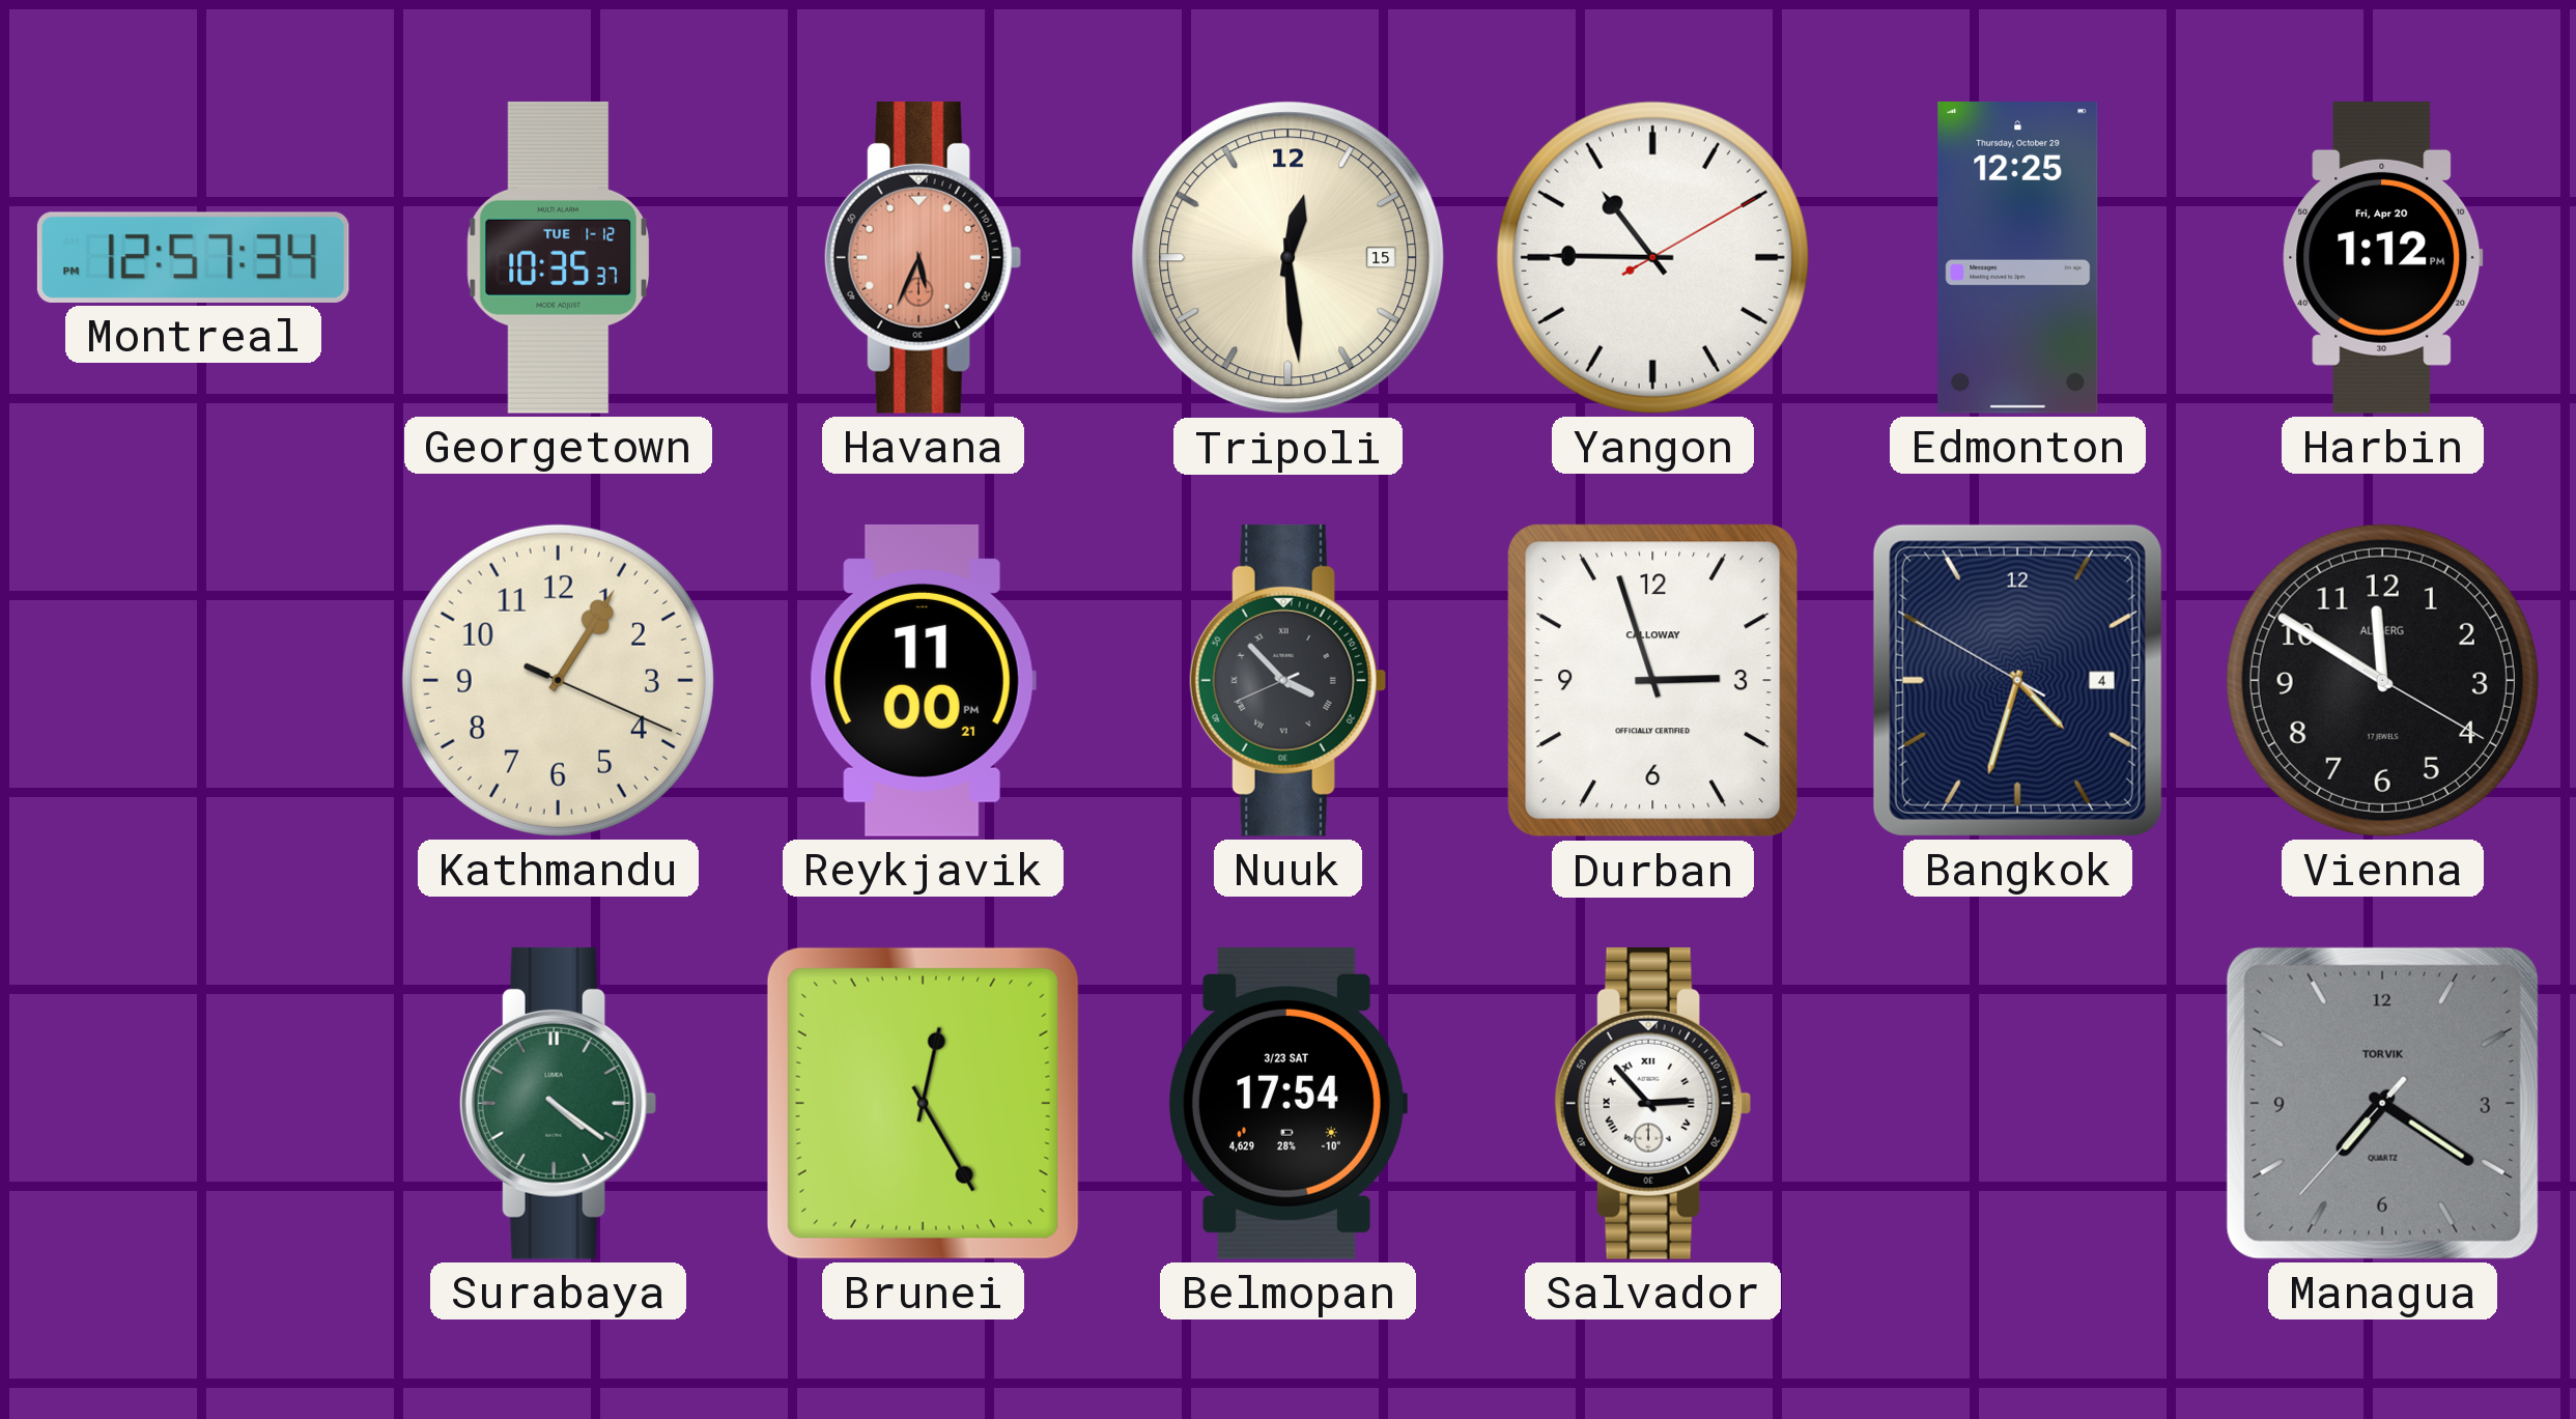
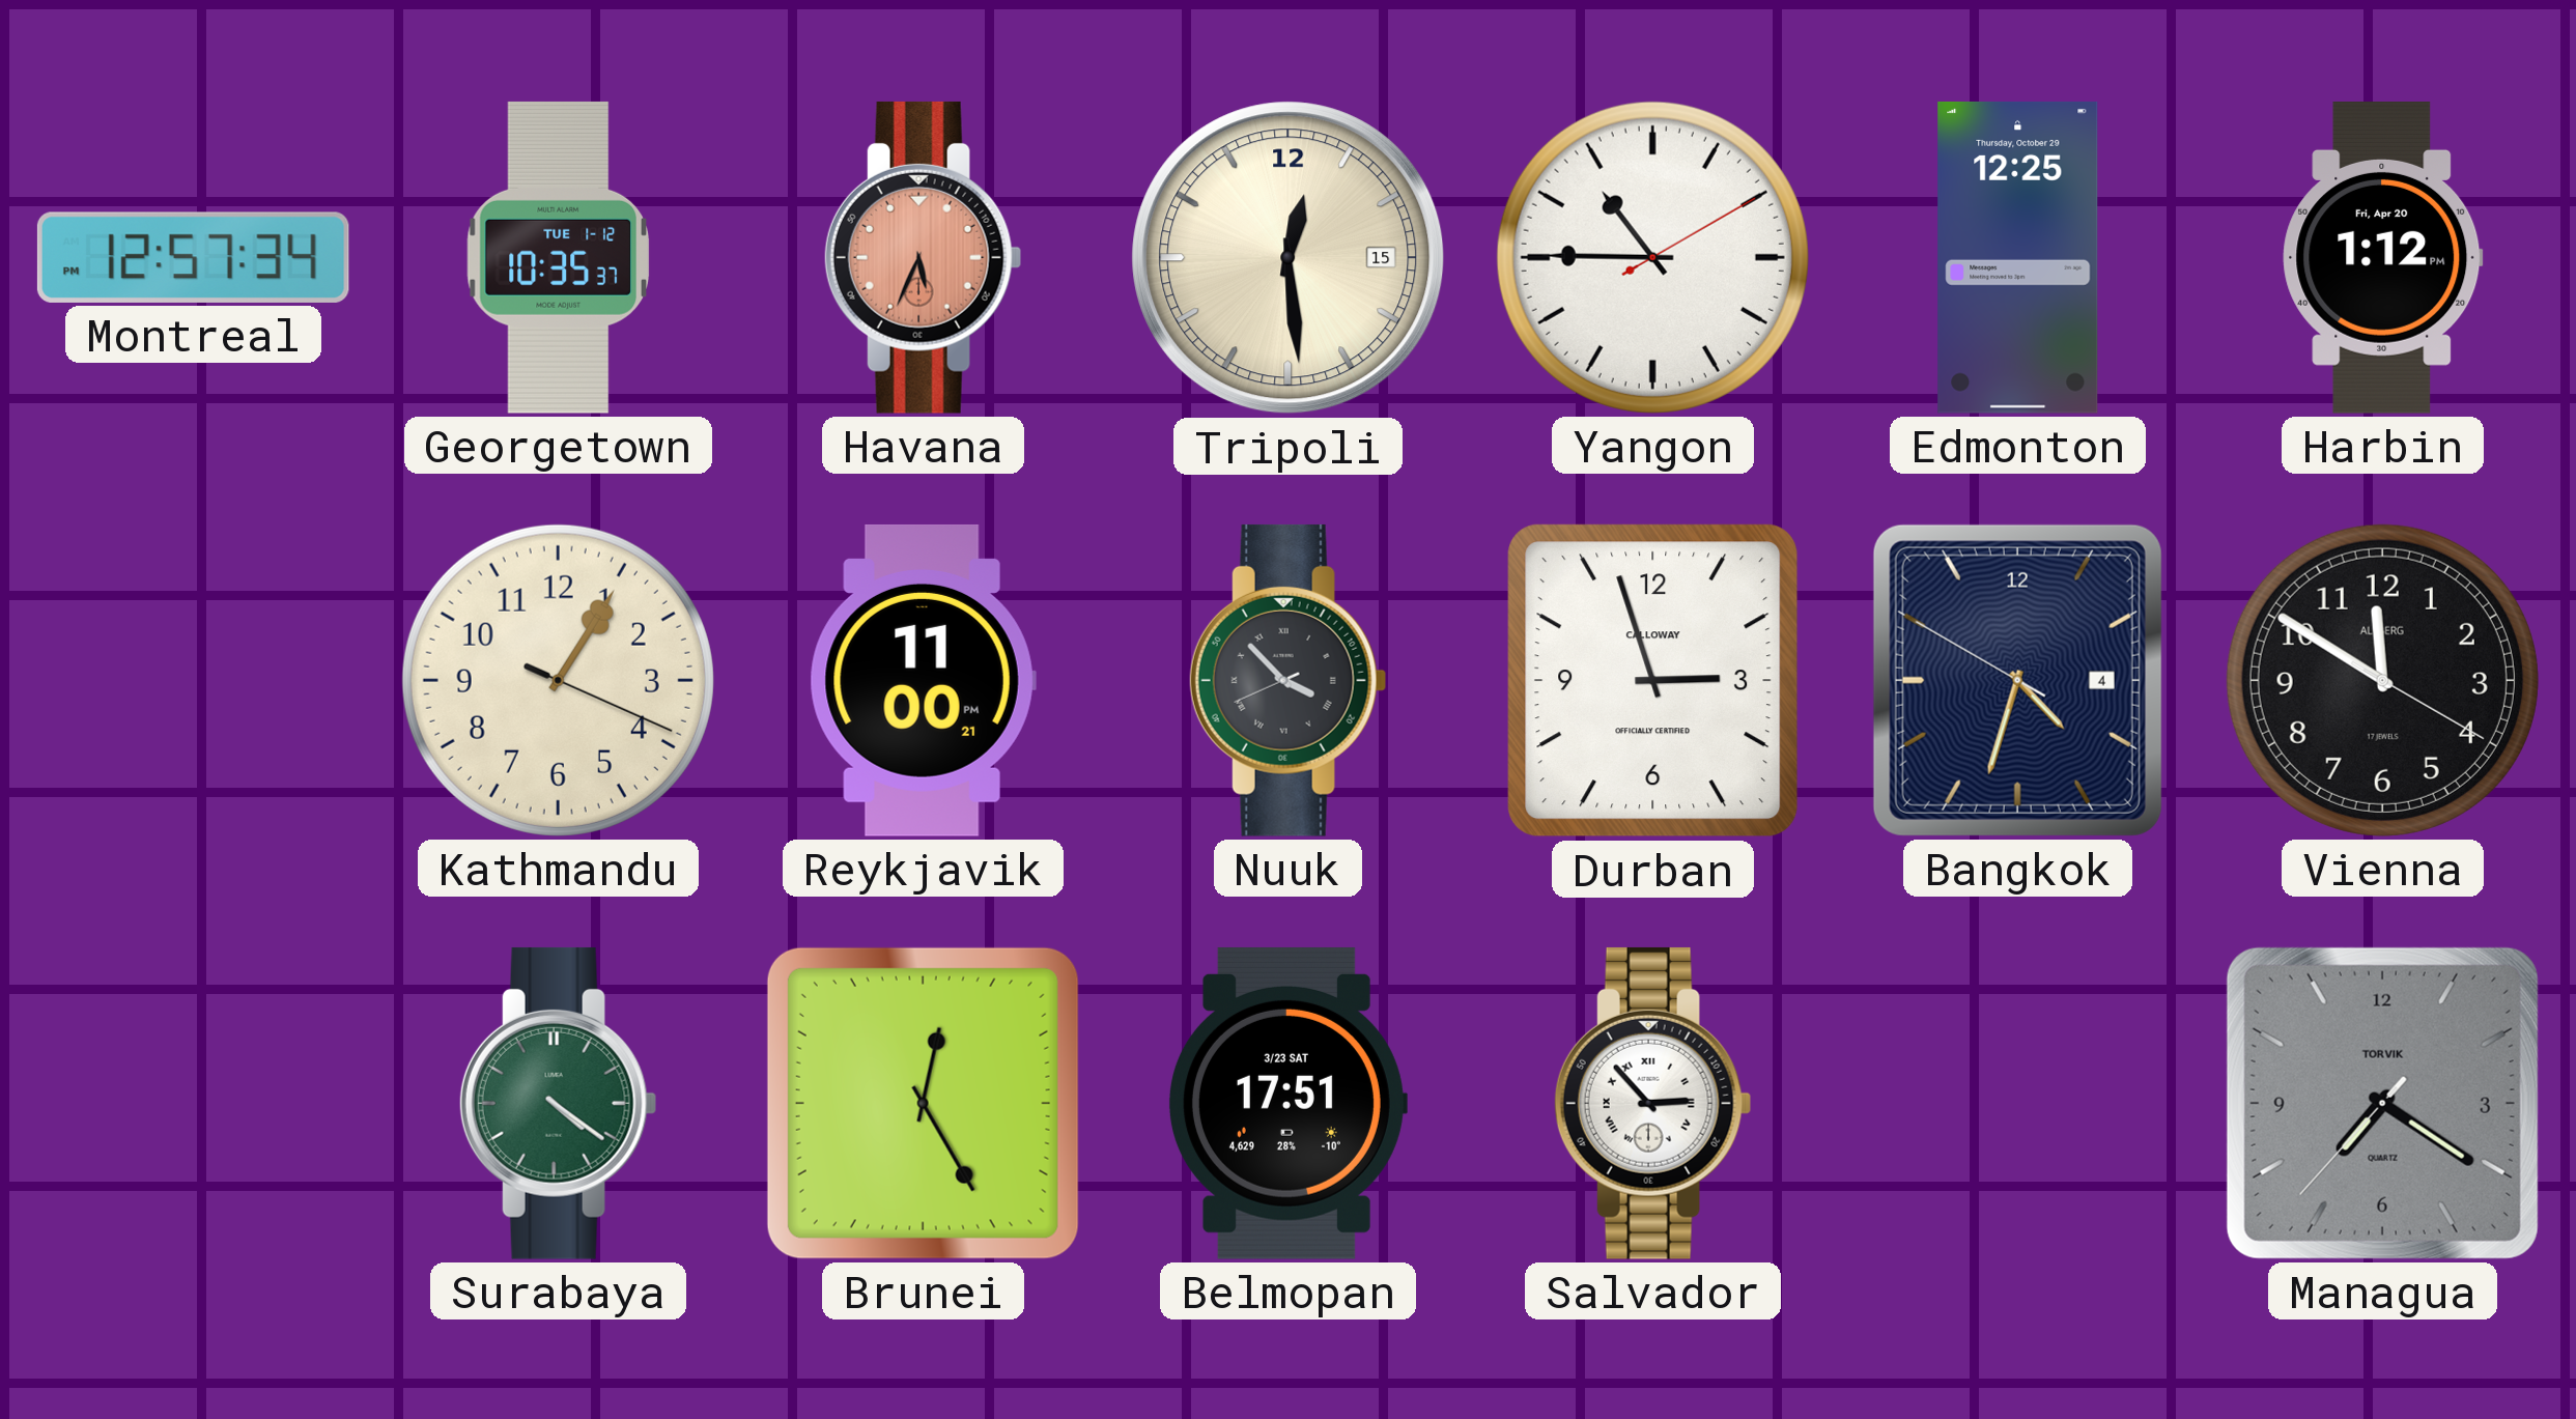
Belmopan: 17:54 -> 17:51 (1287, 1103)
